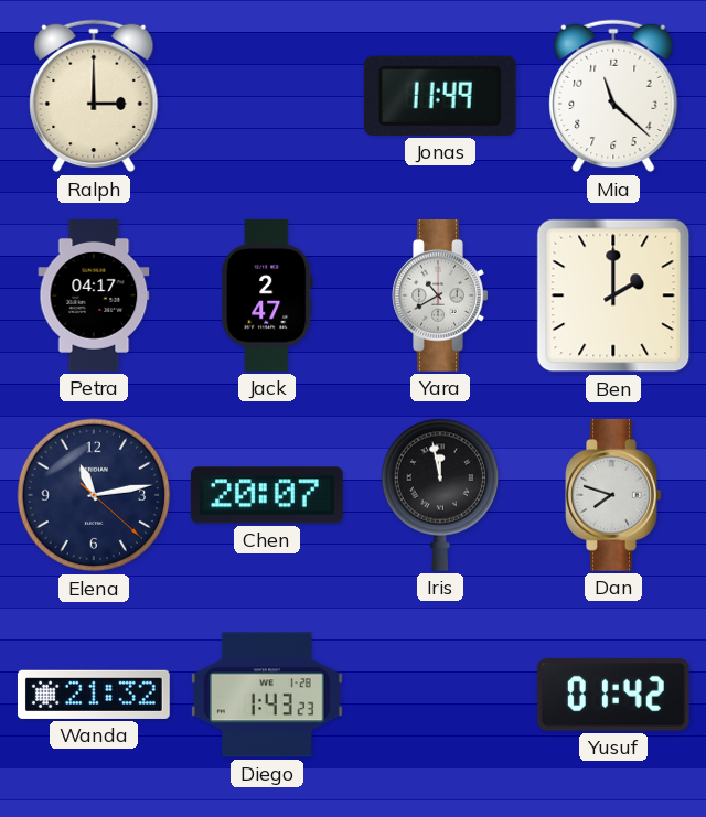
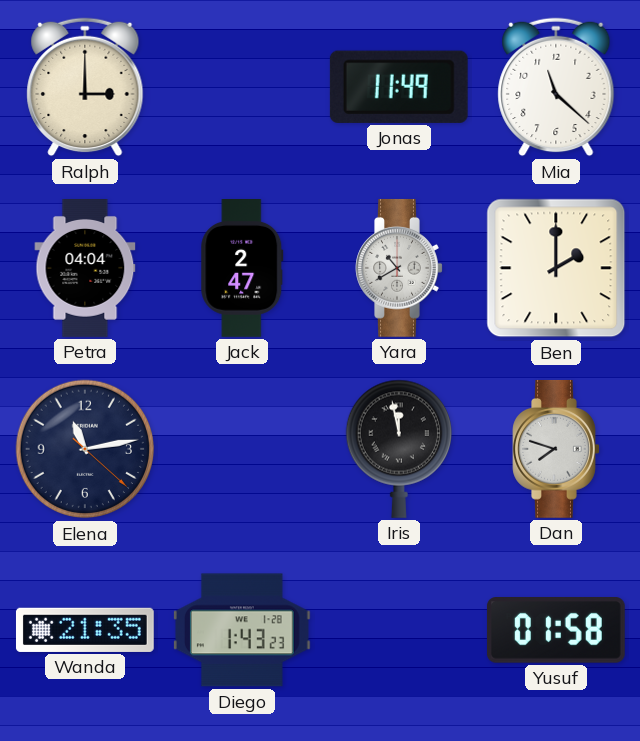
Petra: 04:17 -> 04:04 (85, 269)
Chen: 20:07 -> none (267, 495)
Wanda: 21:32 -> 21:35 (85, 630)
Yusuf: 01:42 -> 01:58 (556, 630)
